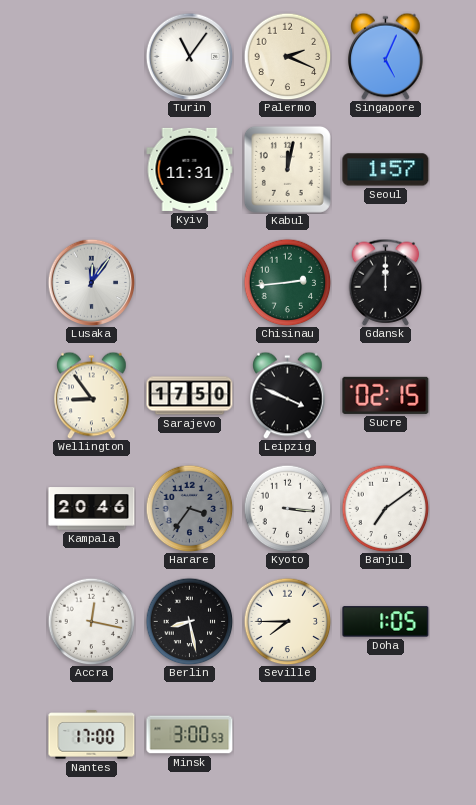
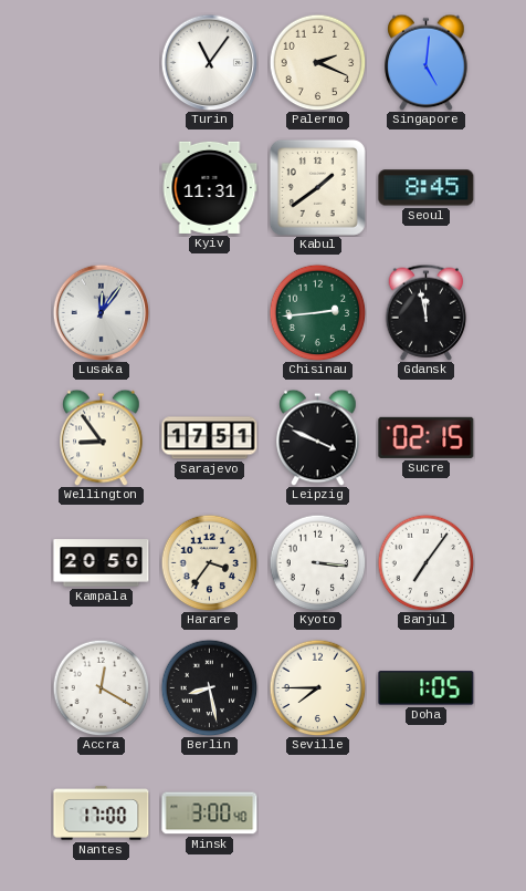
Singapore: 5:04 -> 5:01 (427, 62)
Kabul: 12:02 -> 1:39 (317, 187)
Seoul: 1:57 -> 8:45 (427, 188)
Gdansk: 12:00 -> 11:58 (427, 312)
Sarajevo: 17:50 -> 17:51 (210, 438)
Kampala: 20:46 -> 20:50 (102, 563)
Harare dial: grey -> cream (209, 562)
Banjul: 7:09 -> 7:06 (425, 562)
Accra: 12:17 -> 12:20 (101, 687)
Minsk: 3:00:53 -> 3:00:40 (210, 814)
